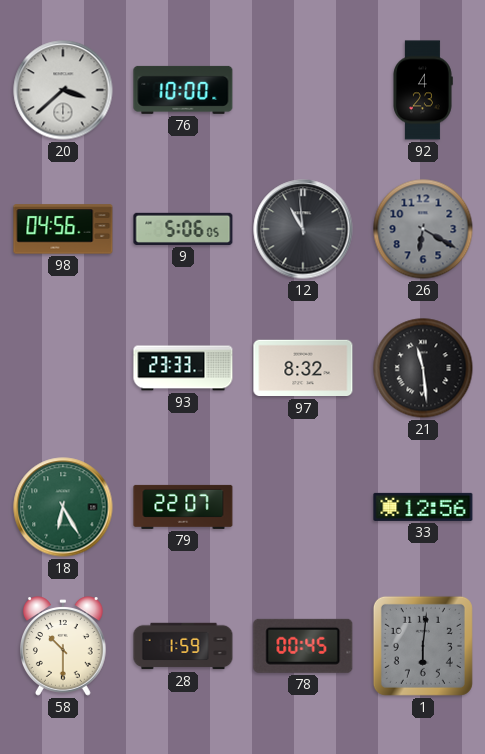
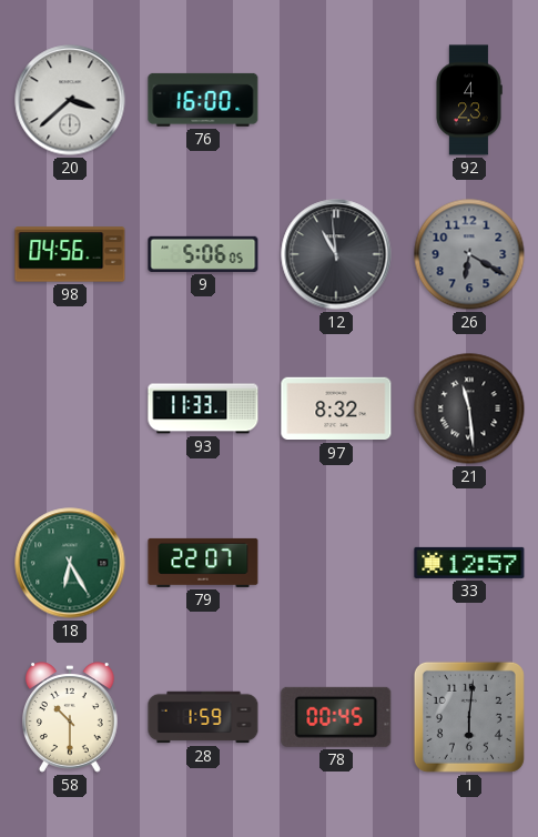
76: 10:00 -> 16:00 (203, 100)
93: 23:33 -> 11:33 (203, 409)
33: 12:56 -> 12:57 (469, 563)
